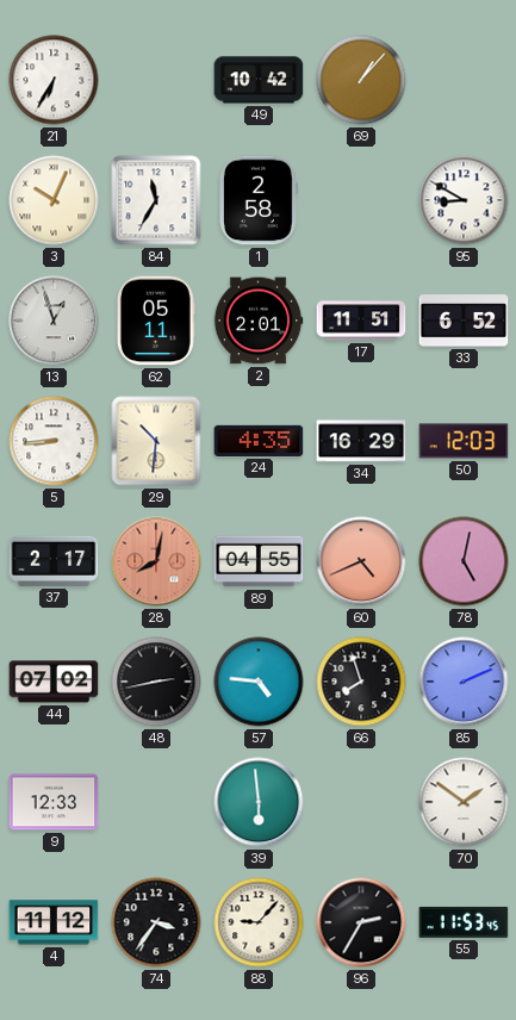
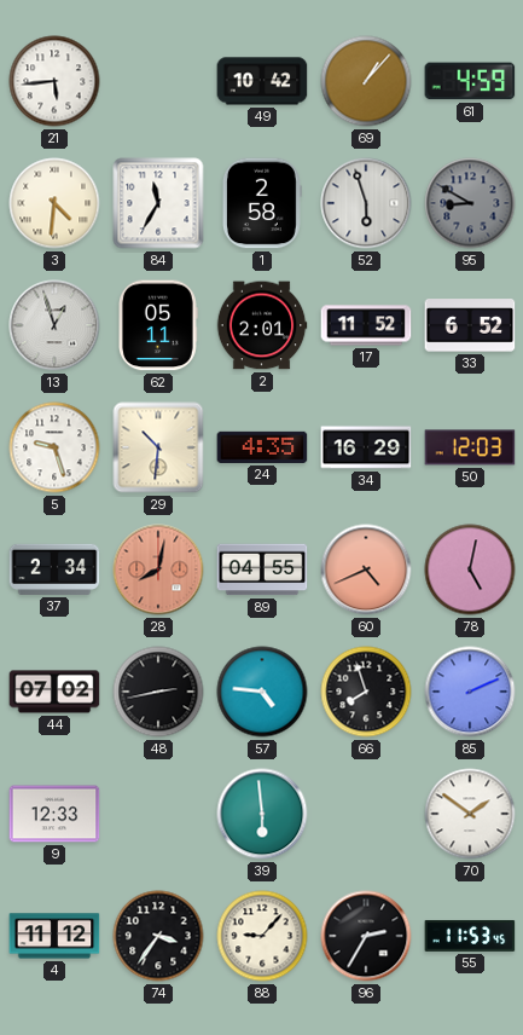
21: 6:35 -> 5:44 (54, 81)
61: none -> 4:59 (470, 81)
3: 10:04 -> 4:31 (54, 203)
52: none -> 5:57 (366, 203)
95 dial: white -> grey (470, 203)
17: 11:51 -> 11:52 (366, 325)
5: 8:44 -> 9:27 (54, 447)
37: 2:17 -> 2:34 (54, 569)
